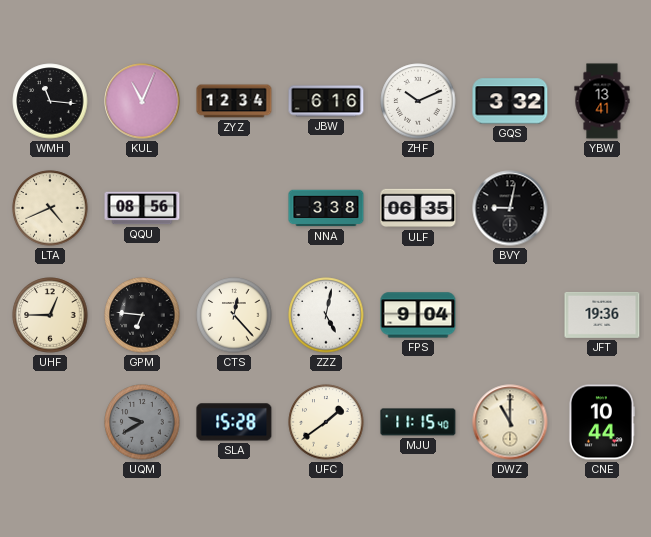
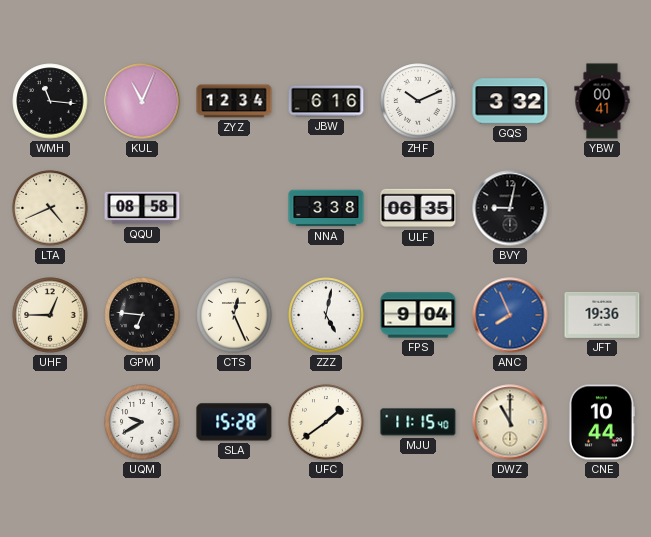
YBW: 13:41 -> 00:41 (602, 101)
QQU: 08:56 -> 08:58 (142, 208)
CTS: 12:23 -> 12:26 (234, 315)
ANC: none -> 7:56 (510, 315)
UQM dial: grey -> white (142, 422)
